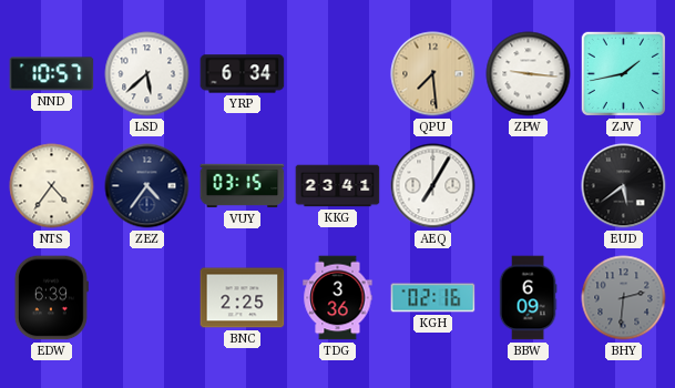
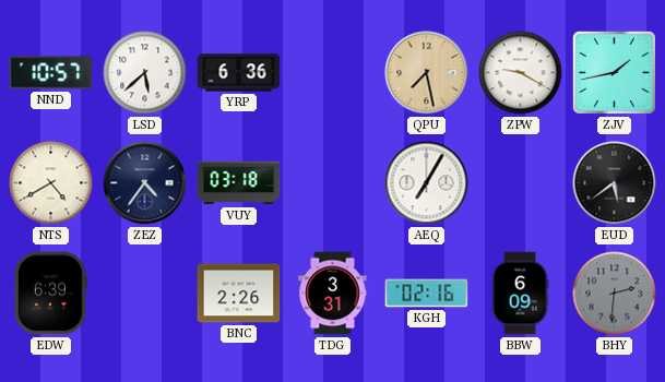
YRP: 6:34 -> 6:36 (239, 73)
QPU: 7:29 -> 7:28 (427, 73)
ZPW: 9:16 -> 9:20 (521, 73)
NTS: 4:36 -> 4:40 (51, 183)
VUY: 03:15 -> 03:18 (239, 183)
KKG: 23:41 -> none (338, 186)
BNC: 2:25 -> 2:26 (239, 294)
TDG: 3:36 -> 3:31 (333, 294)
